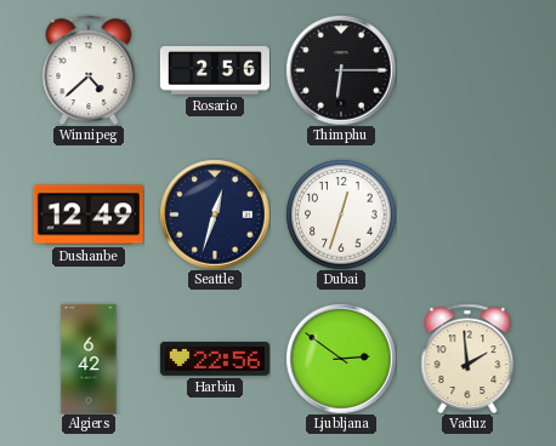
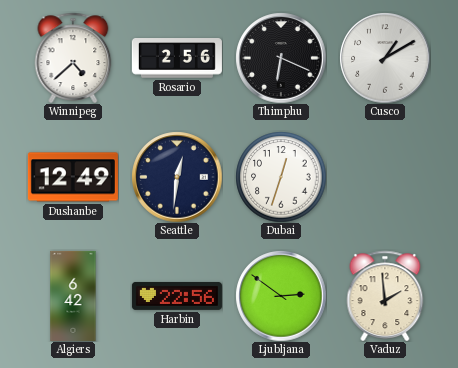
Thimphu: 6:15 -> 6:19 (281, 58)
Cusco: none -> 1:10 (385, 58)
Seattle: 12:33 -> 12:31 (177, 177)
